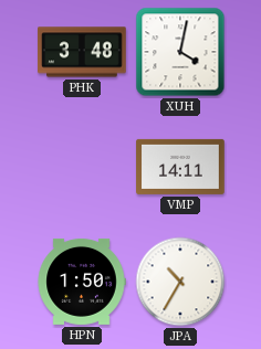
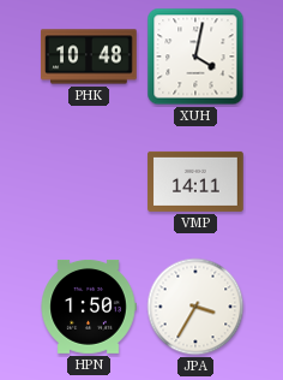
PHK: 3:48 -> 10:48 (89, 57)
JPA: 10:35 -> 3:35 (195, 307)
